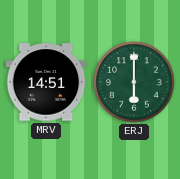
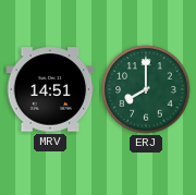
ERJ: 6:00 -> 8:00 (146, 89)
